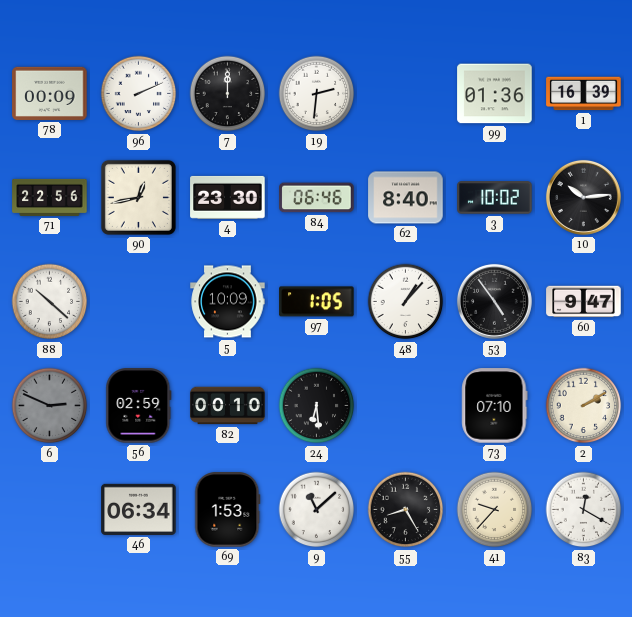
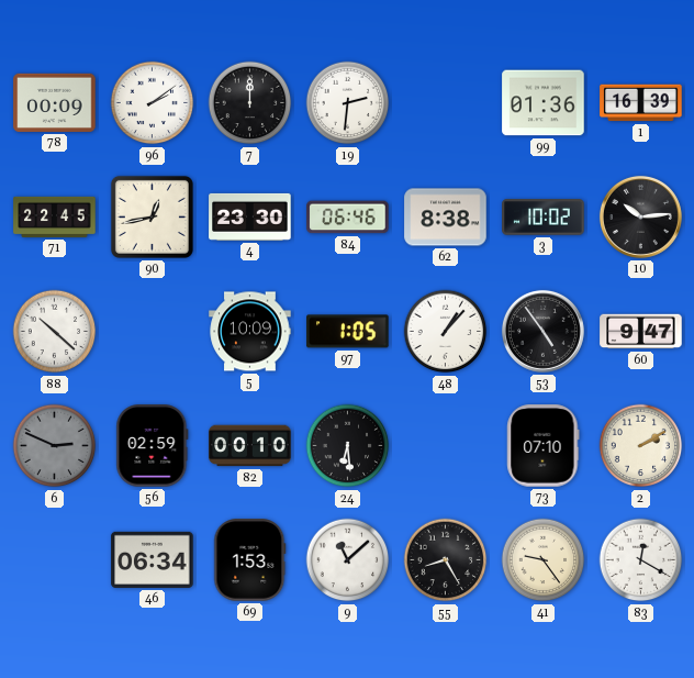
96: 2:11 -> 2:09 (153, 103)
71: 22:56 -> 22:45 (55, 216)
62: 8:40 -> 8:38 (446, 218)
41: 9:37 -> 9:24 (544, 560)
